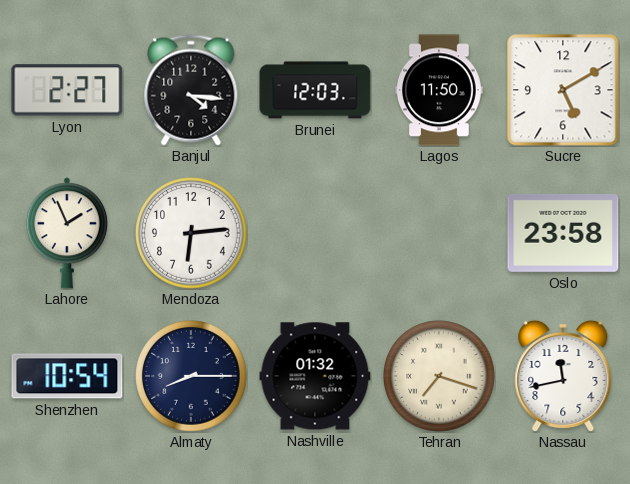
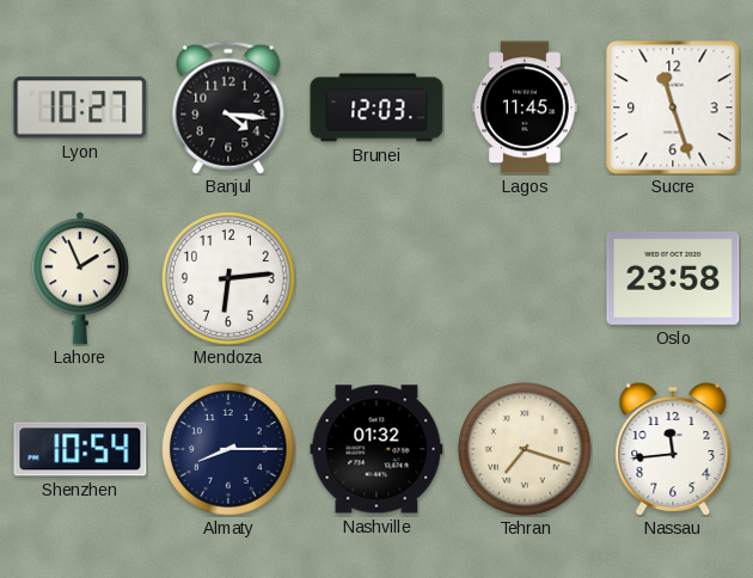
Lyon: 2:27 -> 10:27 (80, 107)
Lagos: 11:50 -> 11:45 (526, 107)
Sucre: 5:10 -> 11:27 (673, 107)
Nassau: 11:43 -> 11:44 (673, 448)
